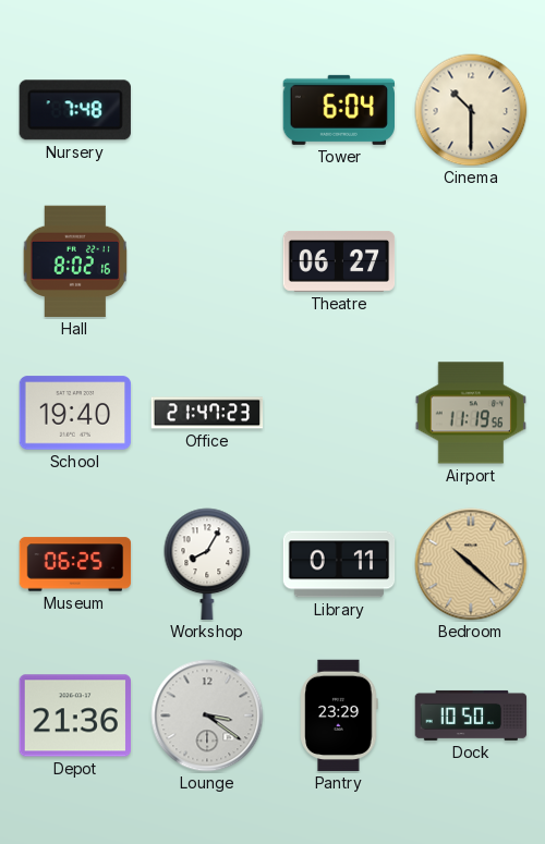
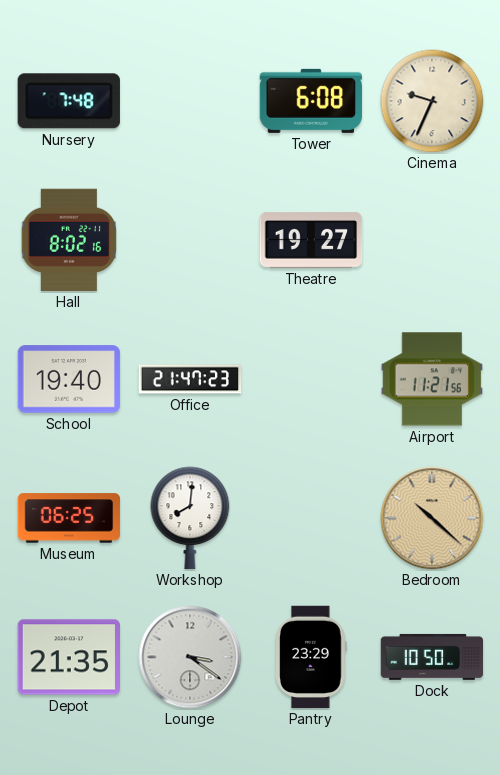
Tower: 6:04 -> 6:08 (310, 101)
Cinema: 10:30 -> 9:34 (432, 101)
Theatre: 06:27 -> 19:27 (311, 240)
Airport: 11:19 -> 11:21 (431, 379)
Workshop: 8:05 -> 8:01 (190, 518)
Library: 0:11 -> none (339, 564)
Depot: 21:36 -> 21:35 (69, 657)
